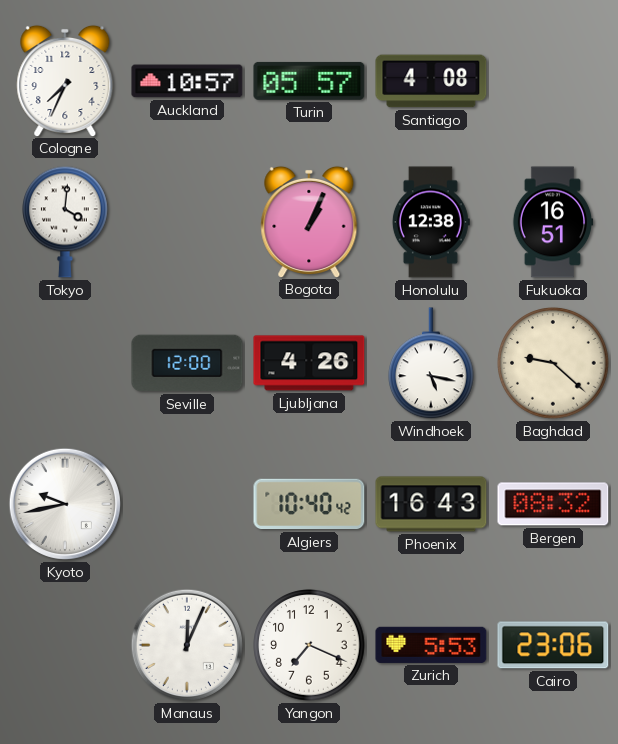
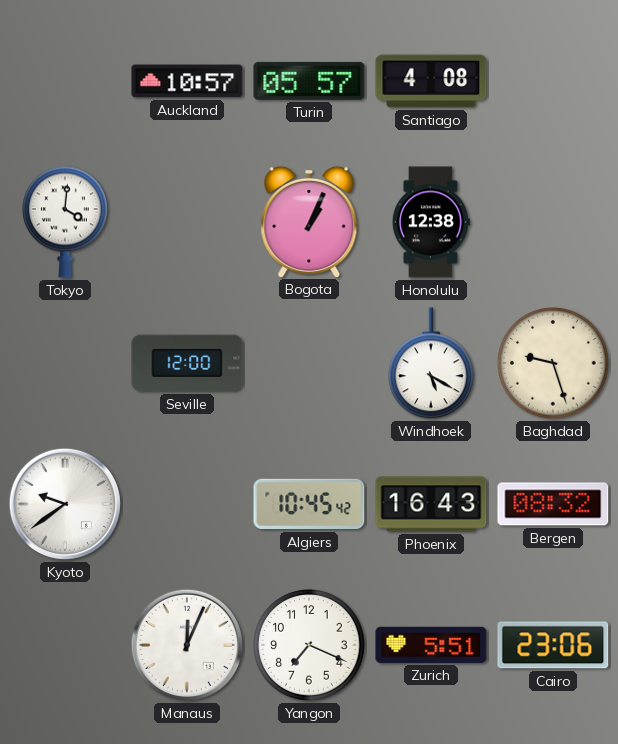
Cologne: 7:34 -> none (65, 80)
Fukuoka: 16:51 -> none (553, 222)
Ljubljana: 4:26 -> none (309, 363)
Windhoek: 5:17 -> 5:20 (432, 364)
Baghdad: 9:22 -> 9:27 (553, 363)
Kyoto: 9:43 -> 9:39 (65, 504)
Algiers: 10:40 -> 10:45 (309, 504)
Zurich: 5:53 -> 5:51 (431, 645)
